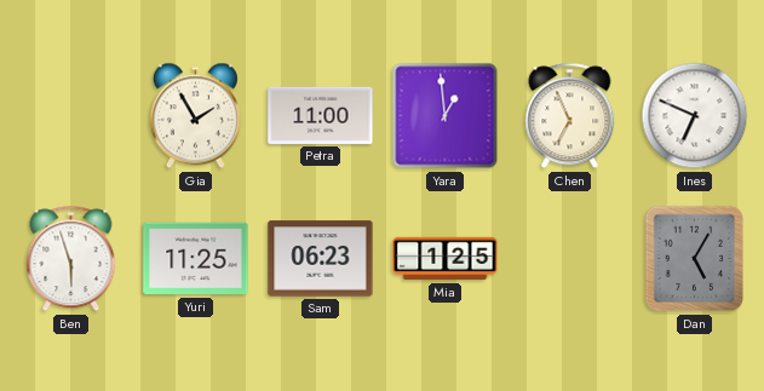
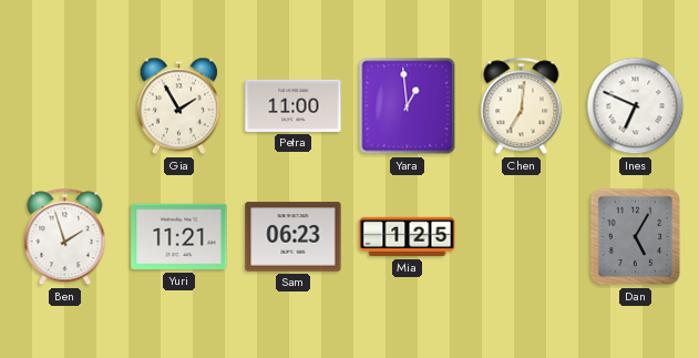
Chen: 6:56 -> 7:01 (522, 106)
Ben: 5:57 -> 1:57 (65, 237)
Yuri: 11:25 -> 11:21 (179, 237)
